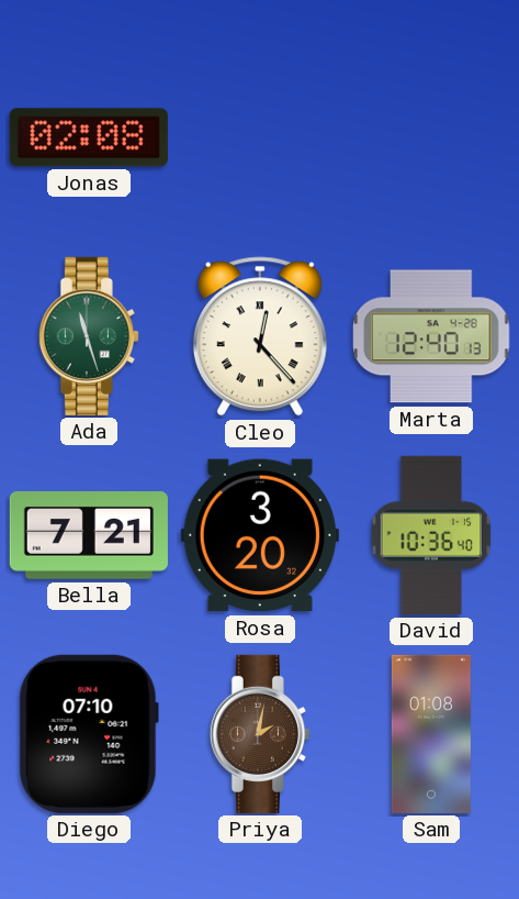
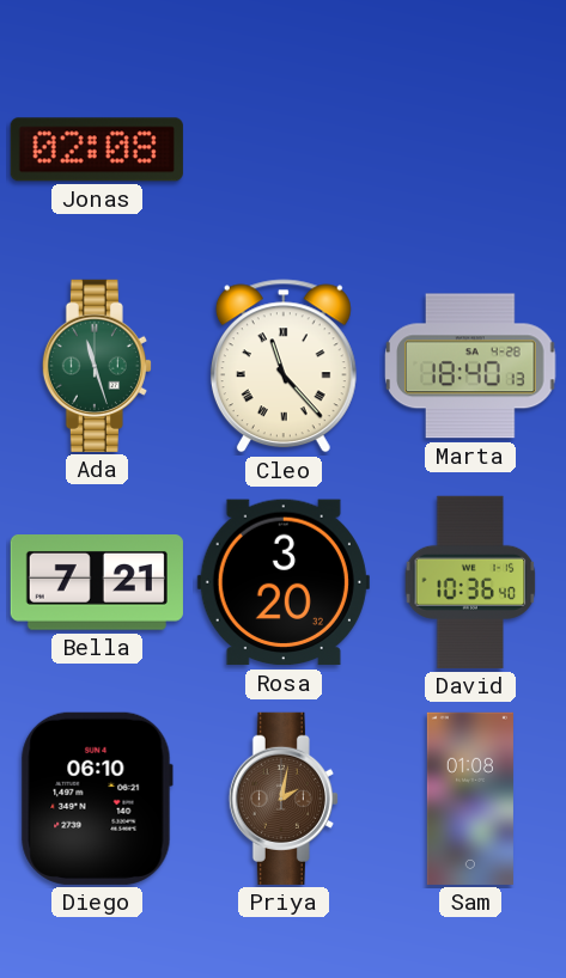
Cleo: 12:23 -> 11:23 (284, 366)
Marta: 12:40 -> 18:40 (470, 366)
Diego: 07:10 -> 06:10 (97, 799)
